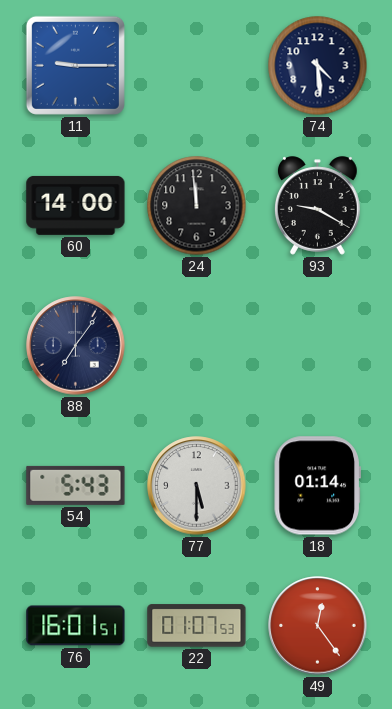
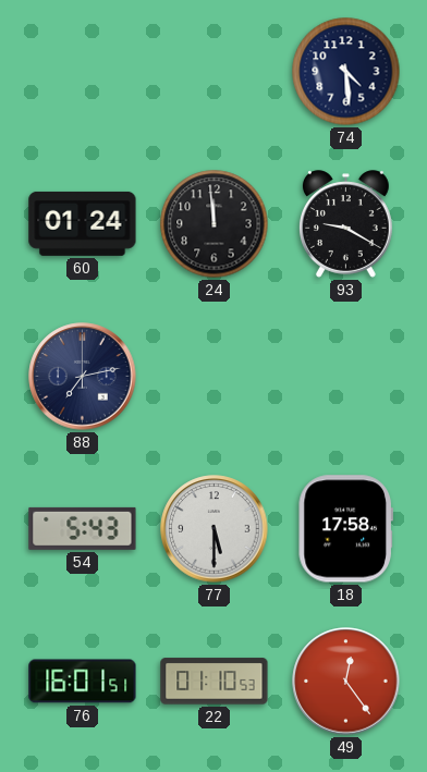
11: 9:15 -> none (75, 65)
60: 14:00 -> 01:24 (83, 223)
88: 7:06 -> 7:13 (83, 377)
18: 01:14 -> 17:58 (345, 529)
22: 01:07 -> 01:10 (215, 682)
